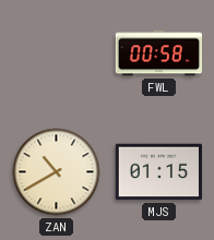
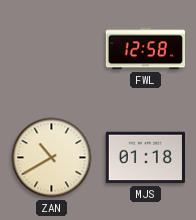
FWL: 00:58 -> 12:58 (145, 49)
MJS: 01:15 -> 01:18 (145, 158)
